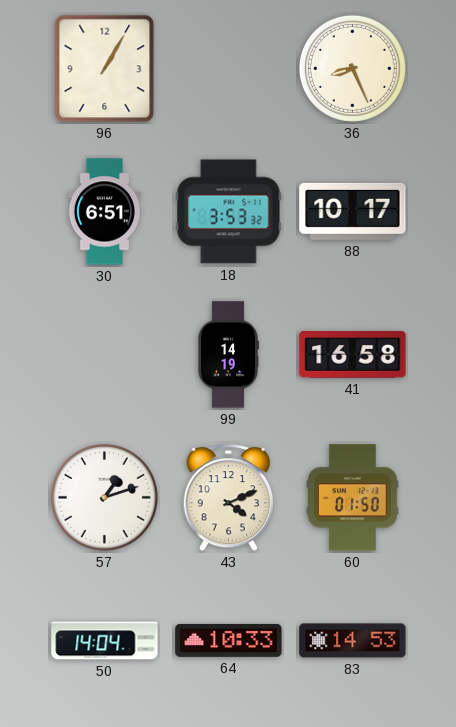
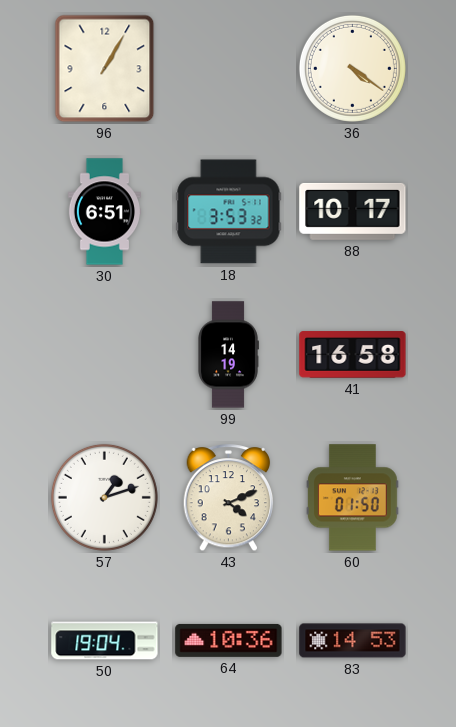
36: 8:26 -> 4:21 (352, 68)
50: 14:04 -> 19:04 (105, 641)
64: 10:33 -> 10:36 (229, 640)
